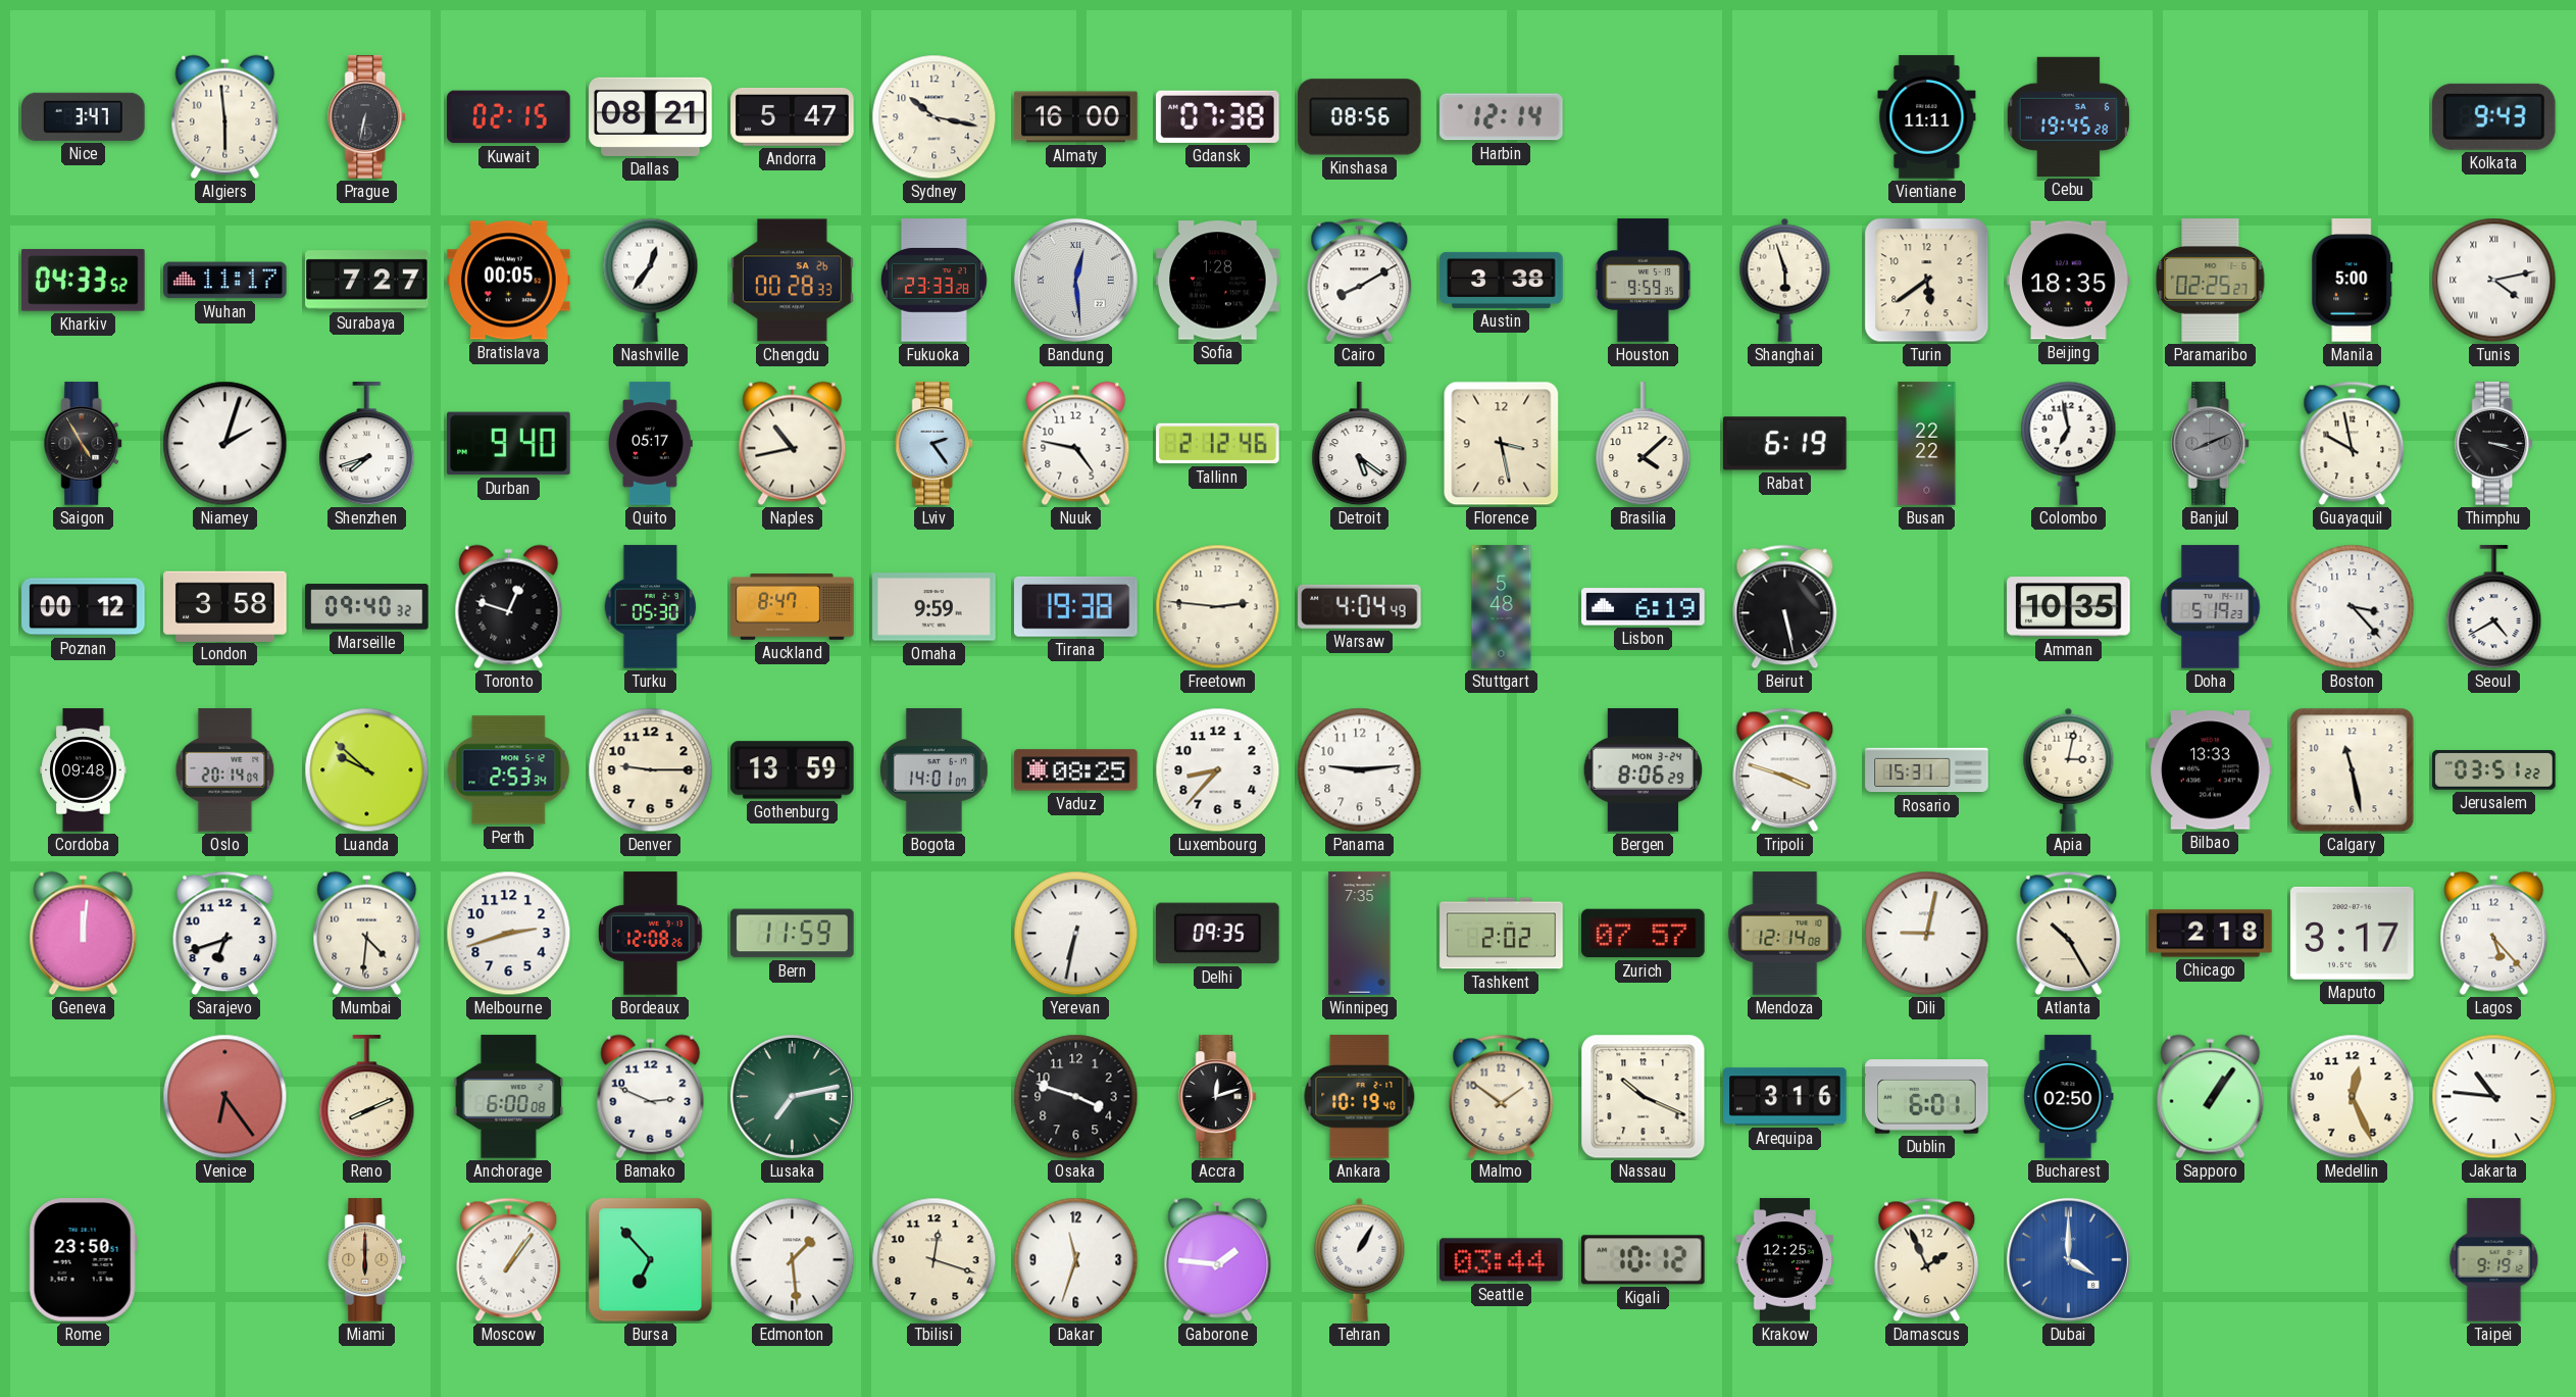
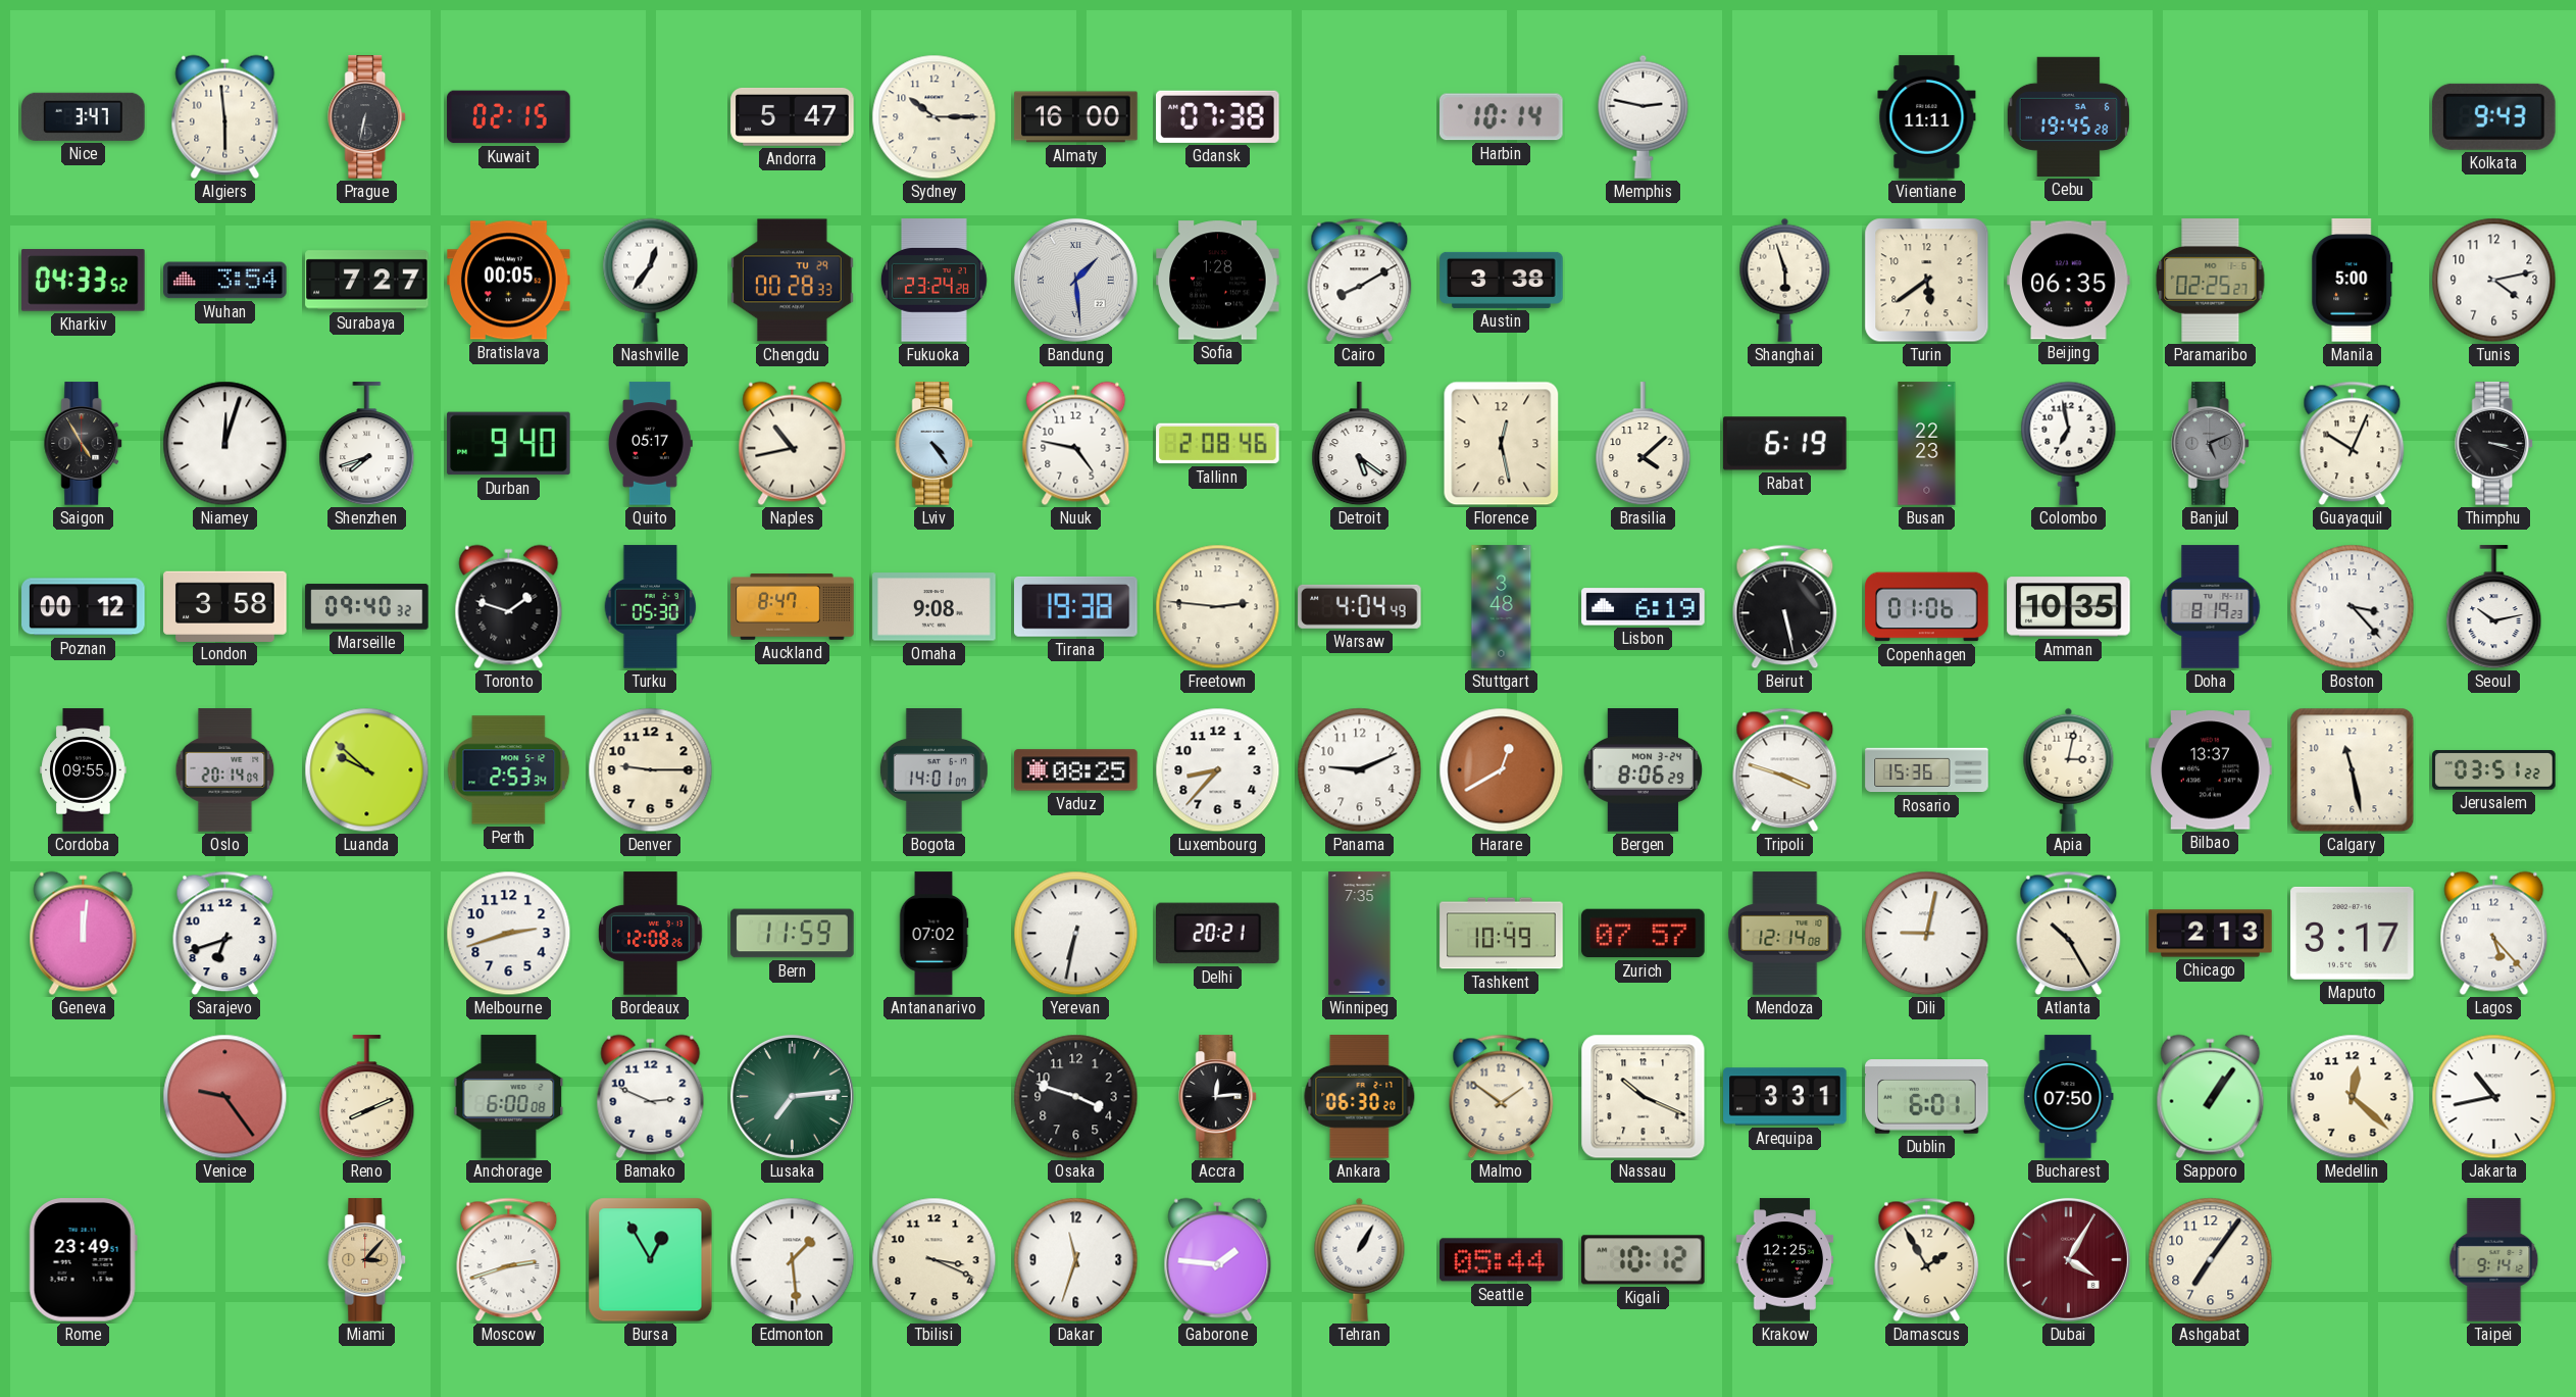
Dallas: 08:21 -> none (651, 116)
Sydney: 10:17 -> 10:15 (935, 117)
Kinshasa: 08:56 -> none (1360, 117)
Harbin: 12:14 -> 10:14 (1502, 117)
Memphis: none -> 2:47 (1644, 116)
Wuhan: 11:17 -> 3:54 (225, 281)
Chengdu date: SA 26 -> TU 29 (793, 281)
Fukuoka: 23:33 -> 23:24 (933, 281)
Bandung: 12:29 -> 1:29 (1075, 280)
Houston: 9:59 -> none (1644, 281)
Beijing: 18:35 -> 06:35 (2069, 281)
Tunis numerals: Roman -> Arabic (2494, 281)
Niamey: 2:03 -> 12:03 (225, 444)
Lviv: 2:24 -> 4:24 (935, 444)
Tallinn: 2:12 -> 2:08 (1218, 444)
Florence: 3:28 -> 12:28 (1502, 444)
Busan: 22:22 -> 22:23 (1927, 444)
Banjul: 8:11 -> 5:11 (2211, 444)
Guayaquil: 9:58 -> 10:04 (2353, 444)
Toronto: 12:48 -> 1:48 (509, 607)
Omaha: 9:59 -> 9:08 (935, 607)
Stuttgart: 5:48 -> 3:48 (1502, 607)
Copenhagen: none -> 01:06 (1927, 607)
Doha: 5:19 -> 8:19 (2211, 607)
Seoul: 4:40 -> 10:13 (2494, 607)
Cordoba: 09:48 -> 09:55 (84, 770)
Gothenburg: 13:59 -> none (793, 770)
Panama: 9:14 -> 9:11 (1360, 770)
Harare: none -> 12:40 (1502, 770)
Rosario: 15:31 -> 15:36 (1927, 770)
Bilbao: 13:33 -> 13:37 (2211, 770)
Mumbai: 4:31 -> none (367, 934)
Antananarivo: none -> 07:02 (933, 934)
Delhi: 09:35 -> 20:21 (1218, 934)
Tashkent: 2:02 -> 10:49 (1502, 934)
Chicago: 2:18 -> 2:13 (2211, 934)
Venice: 6:24 -> 9:24 (225, 1097)
Lusaka: 7:13 -> 7:14 (792, 1096)
Accra: 12:12 -> 12:14 (1218, 1097)
Ankara: 10:19 -> 06:30 (1360, 1097)
Arequipa: 3:16 -> 3:31 (1785, 1097)
Bucharest: 02:50 -> 07:50 (2069, 1097)
Medellin: 12:26 -> 12:22 (2353, 1097)
Jakarta: 10:46 -> 10:43 (2494, 1097)
Rome: 23:50 -> 23:49 (83, 1260)
Miami: 6:00 -> 3:07 (367, 1260)
Moscow: 1:06 -> 2:42 (509, 1260)
Bursa: 6:53 -> 12:55 (651, 1260)
Tbilisi: 12:18 -> 3:19 (935, 1260)
Seattle: 03:44 -> 05:44 (1502, 1260)
Damascus: 1:56 -> 1:55 (1927, 1260)
Dubai: 4:00 -> 4:05 (2068, 1259)
Dubai dial: blue -> burgundy (2068, 1259)
Ashgabat: none -> 7:06 (2211, 1260)
Taipei: 9:19 -> 9:14 (2494, 1260)
